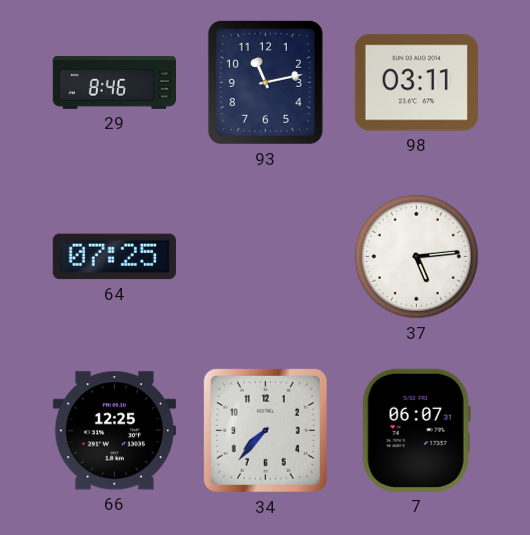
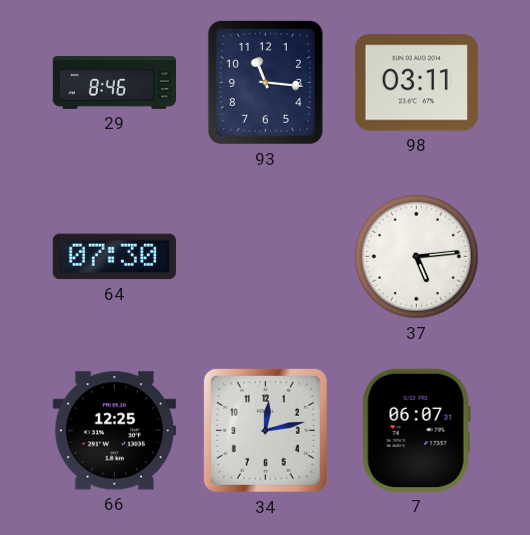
93: 11:13 -> 11:16 (265, 82)
64: 07:25 -> 07:30 (114, 257)
34: 7:37 -> 12:13 (265, 430)
